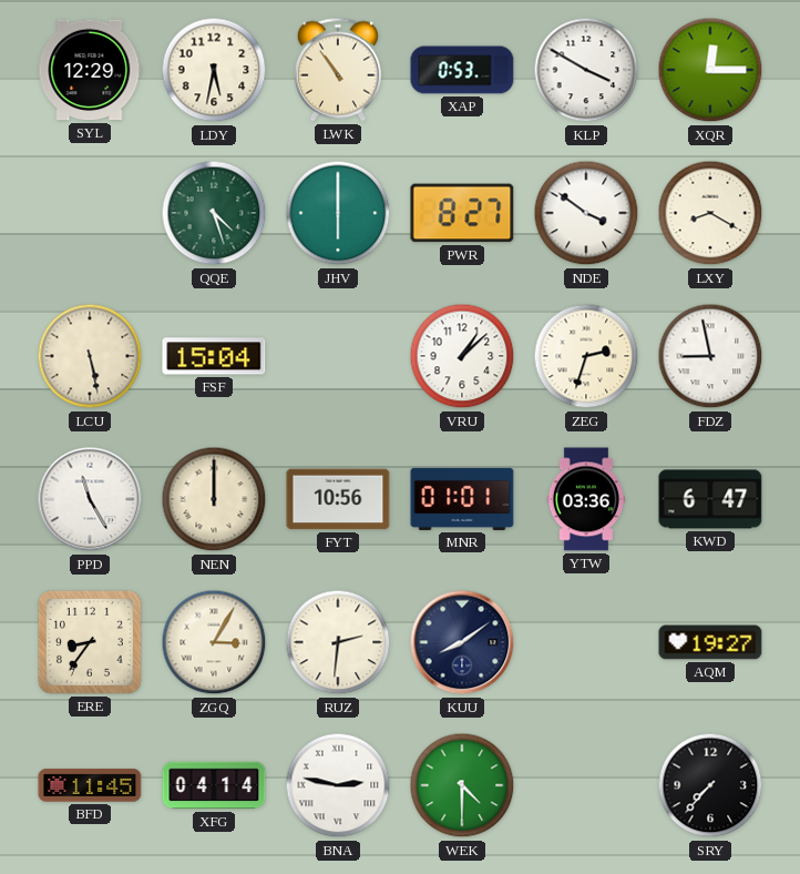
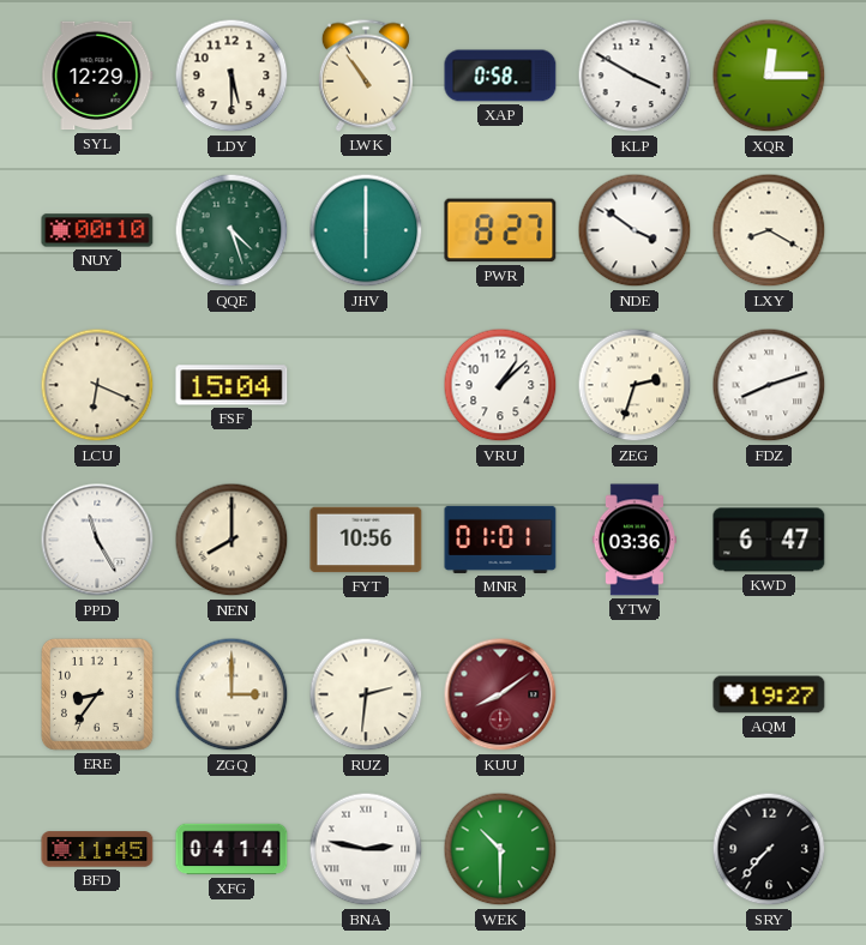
LDY: 5:32 -> 5:30 (231, 76)
XAP: 0:53 -> 0:58 (500, 76)
NUY: none -> 00:10 (97, 230)
LCU: 5:28 -> 6:19 (97, 385)
FDZ: 8:58 -> 8:12 (769, 385)
NEN: 12:00 -> 8:00 (231, 540)
ZGQ: 3:05 -> 3:00 (231, 694)
KUU dial: navy -> burgundy (500, 694)
WEK: 4:30 -> 10:30 (500, 849)
